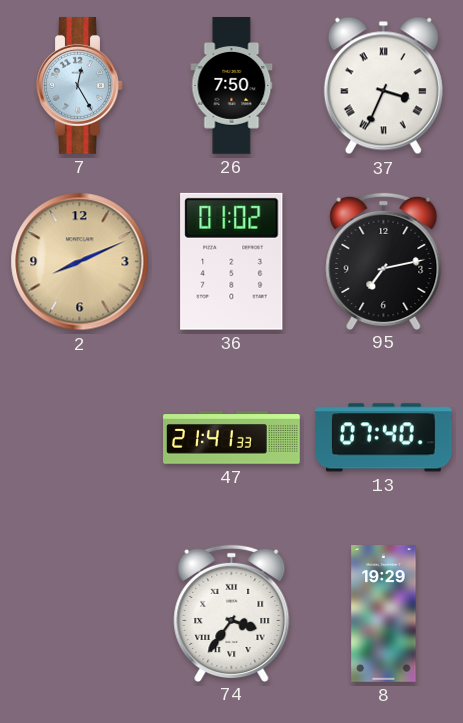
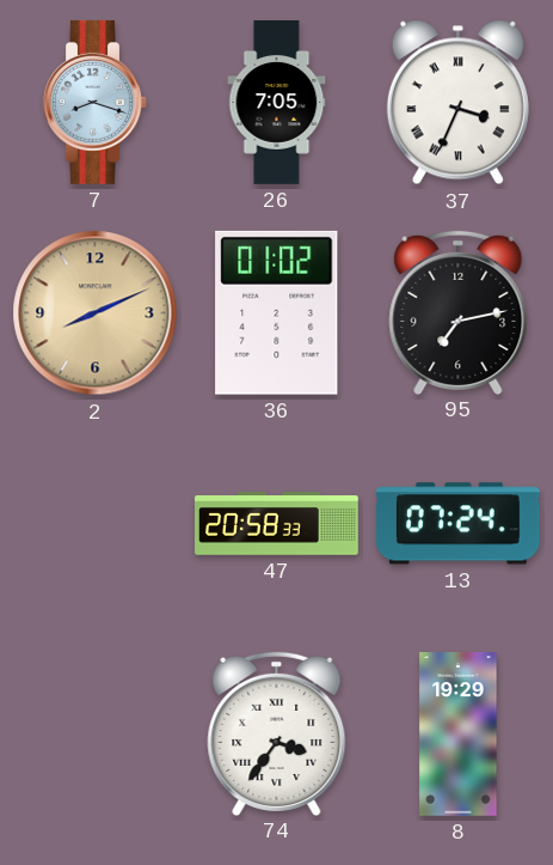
7: 12:25 -> 8:18 (96, 103)
26: 7:50 -> 7:05 (277, 103)
47: 21:41 -> 20:58 (277, 524)
13: 07:40 -> 07:24 (457, 524)
